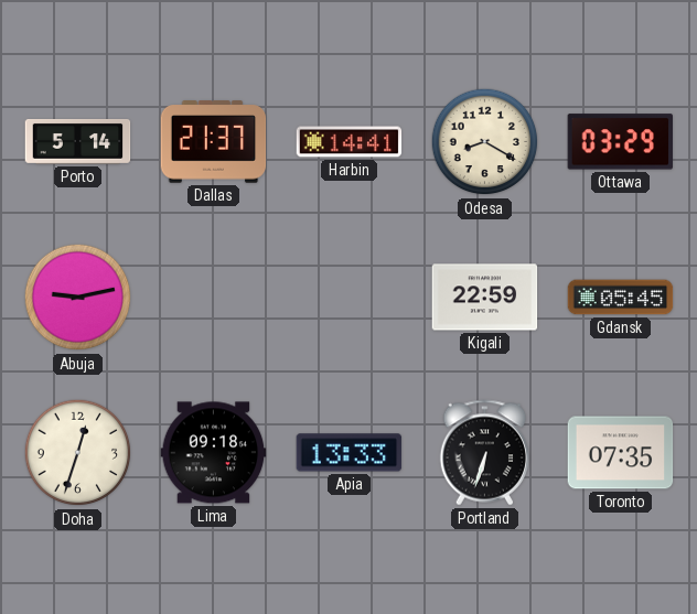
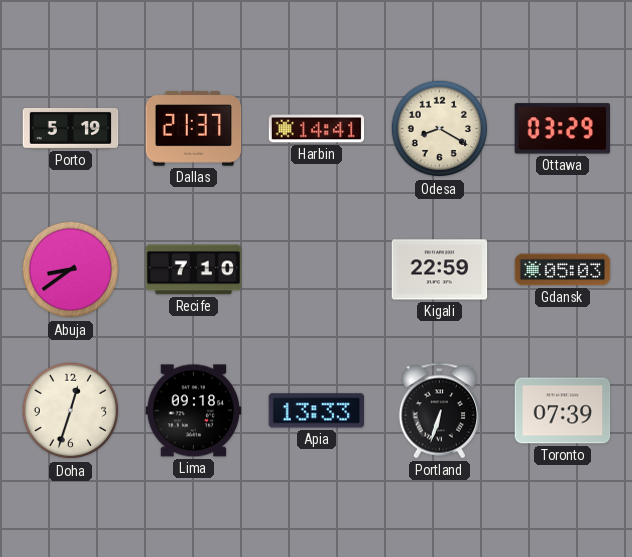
Porto: 5:14 -> 5:19 (71, 128)
Abuja: 9:13 -> 8:39 (71, 270)
Recife: none -> 7:10 (194, 270)
Gdansk: 05:45 -> 05:03 (563, 270)
Toronto: 07:35 -> 07:39 (563, 411)
